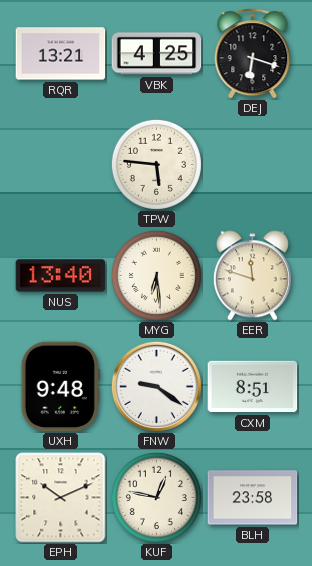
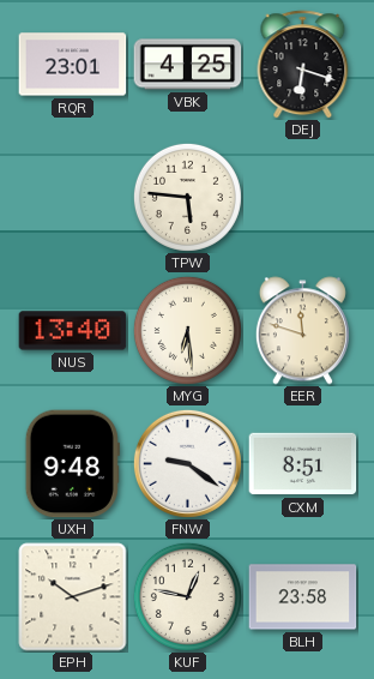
RQR: 13:21 -> 23:01 (73, 65)
EPH: 10:11 -> 10:12 (73, 597)
